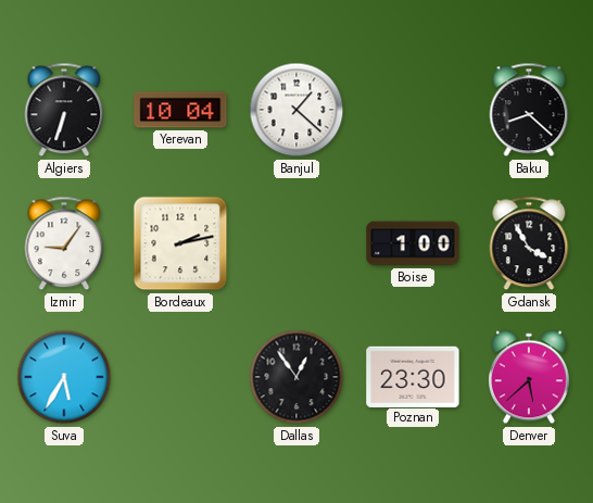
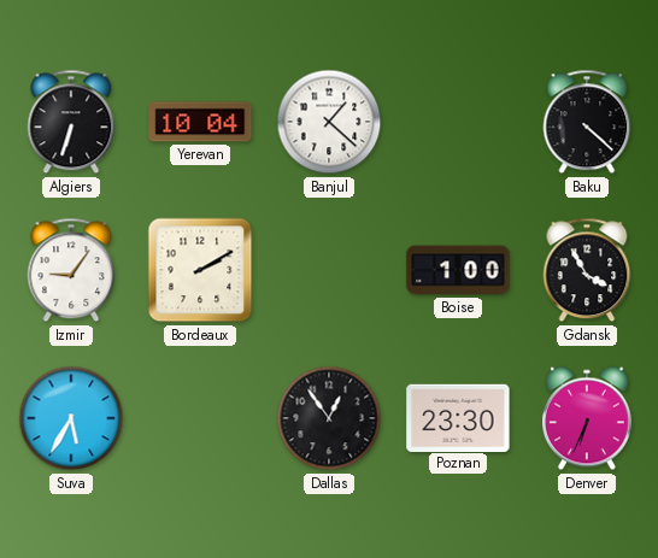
Baku: 8:22 -> 4:22 (587, 122)
Bordeaux: 2:13 -> 2:10 (200, 270)
Denver: 5:38 -> 6:34 (587, 418)
